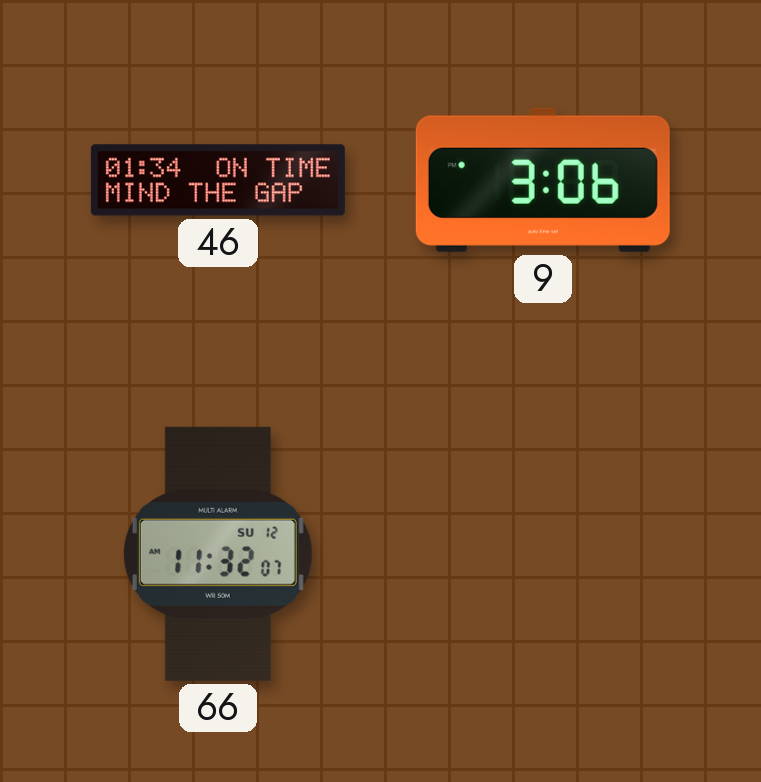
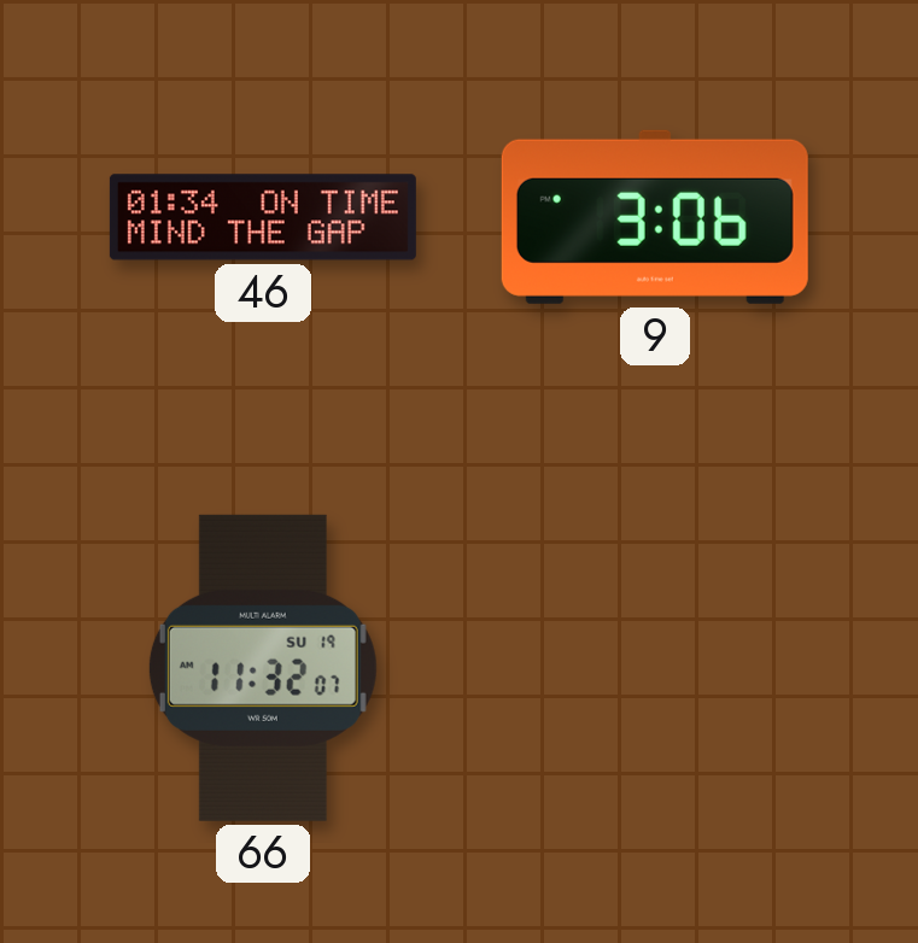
66 date: SU 12 -> SU 19 (263, 668)
